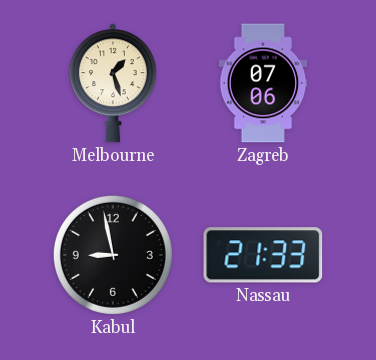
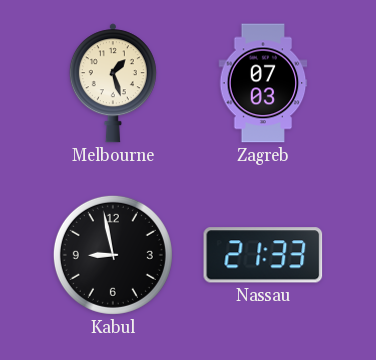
Zagreb: 07:06 -> 07:03 (263, 83)
